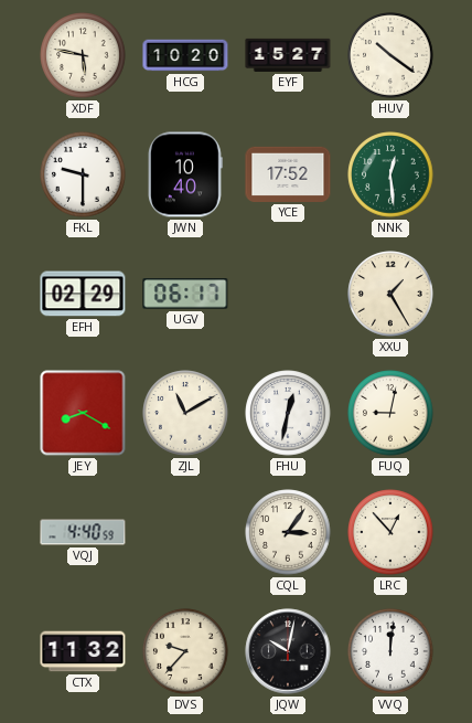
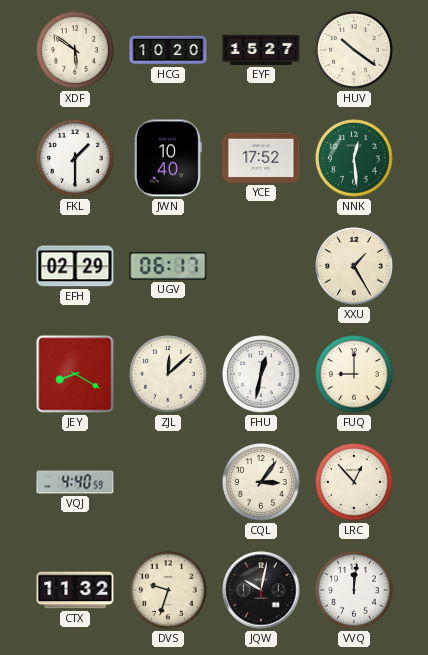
XDF: 5:47 -> 5:51 (75, 50)
FKL: 9:30 -> 1:30 (75, 158)
ZJL: 11:10 -> 12:08 (168, 374)
FUQ: 9:02 -> 9:00 (354, 374)
DVS: 9:37 -> 9:33 (168, 590)
